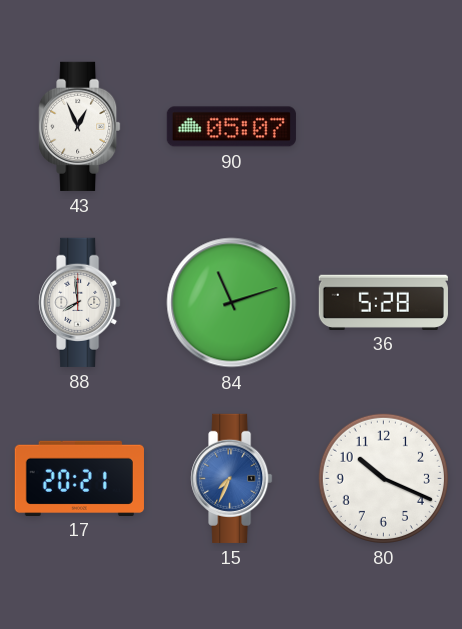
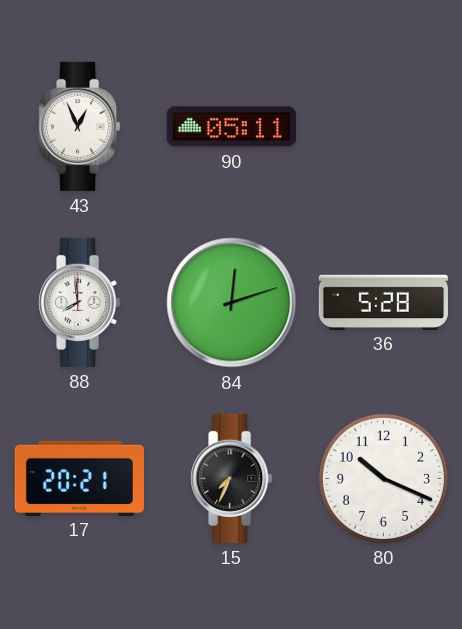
90: 05:07 -> 05:11 (231, 127)
84: 11:12 -> 12:12 (232, 303)
15 dial: blue -> black (232, 478)
